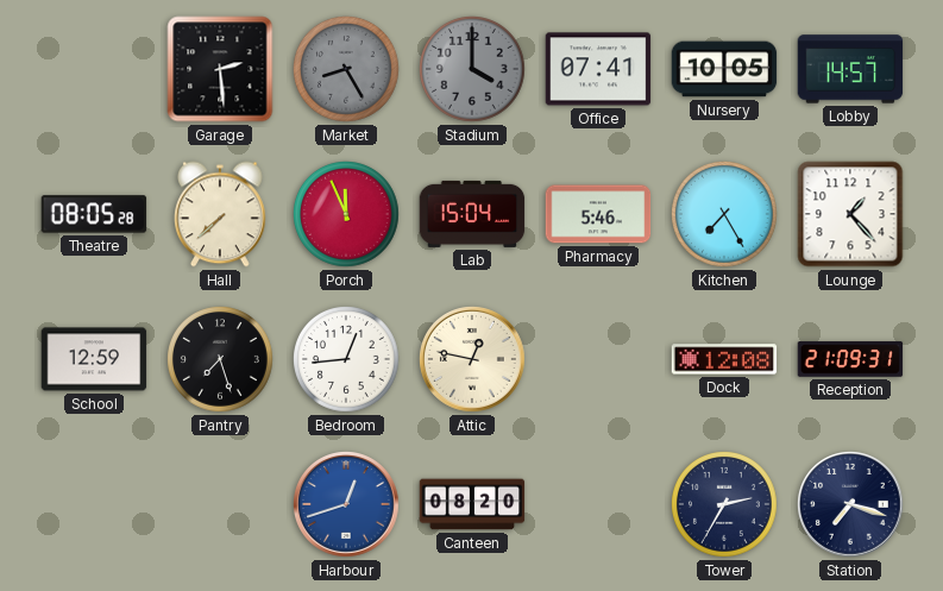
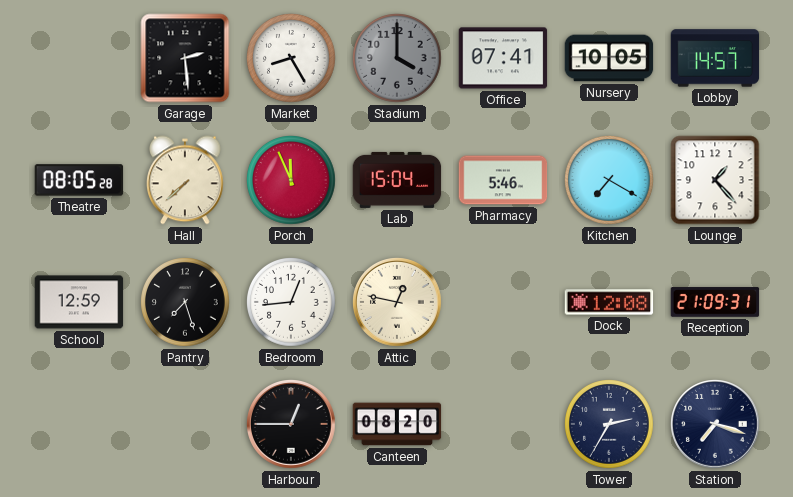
Market dial: grey -> white (292, 59)
Kitchen: 7:25 -> 7:20 (610, 181)
Harbour: 12:42 -> 12:45 (292, 425)
Harbour dial: blue -> black (292, 425)
